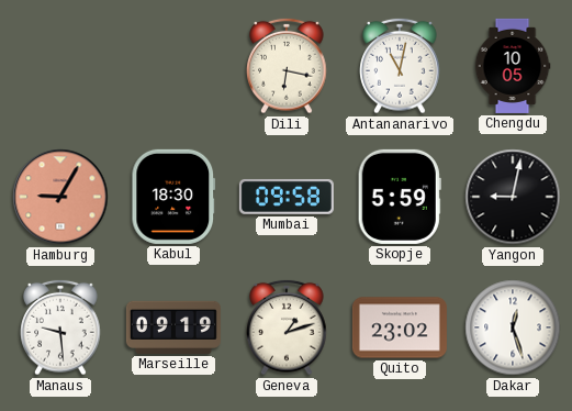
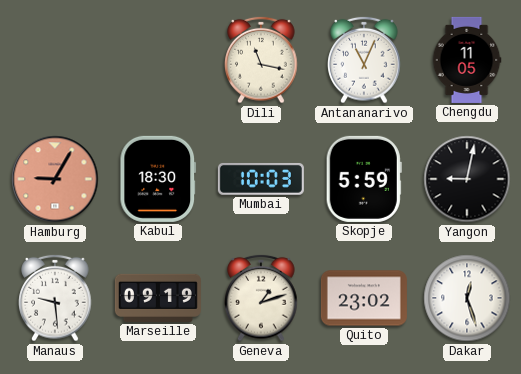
Dili: 6:17 -> 11:17 (261, 60)
Antananarivo: 11:02 -> 11:04 (364, 60)
Chengdu: 10:05 -> 11:05 (467, 60)
Mumbai: 09:58 -> 10:03 (261, 179)
